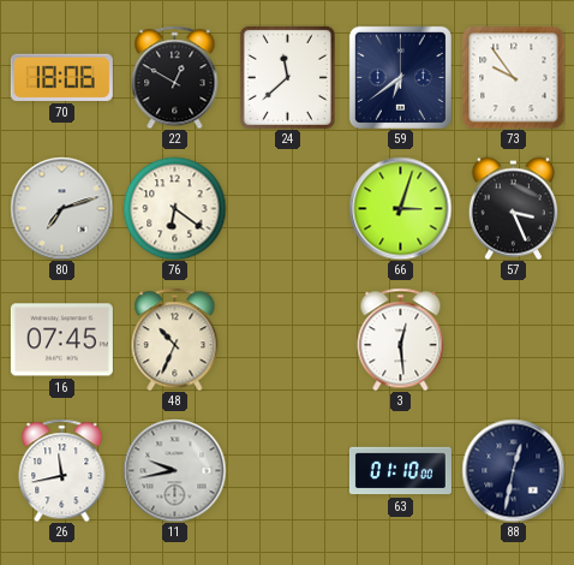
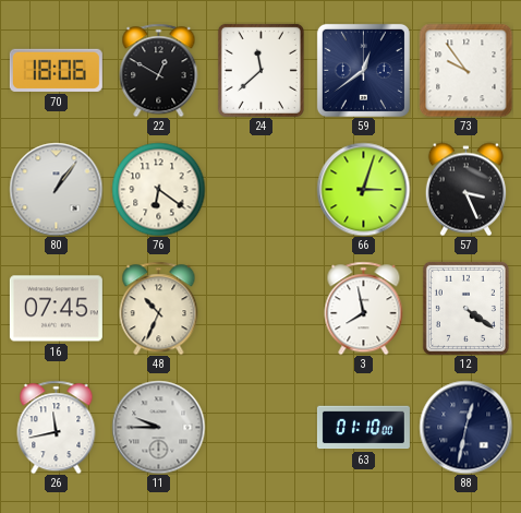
59: 6:39 -> 12:39 (363, 70)
80: 7:12 -> 1:06 (56, 189)
3: 12:29 -> 7:58 (364, 308)
12: none -> 4:21 (465, 308)
11: 9:43 -> 9:45 (158, 427)
